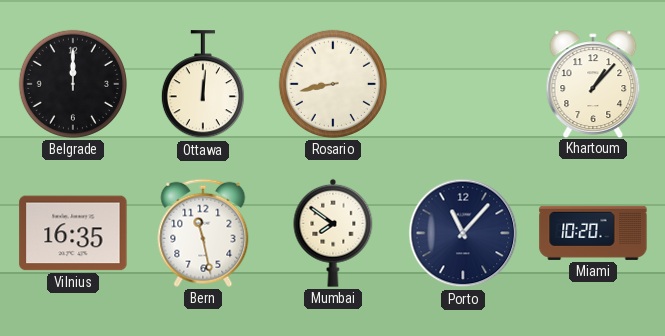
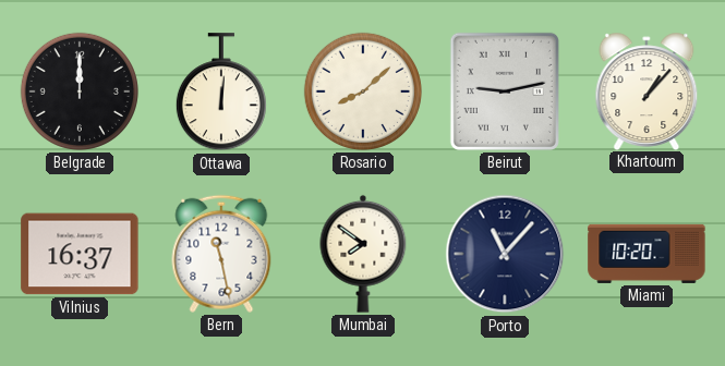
Rosario: 8:43 -> 8:08 (363, 91)
Beirut: none -> 9:13 (505, 91)
Vilnius: 16:35 -> 16:37 (80, 254)
